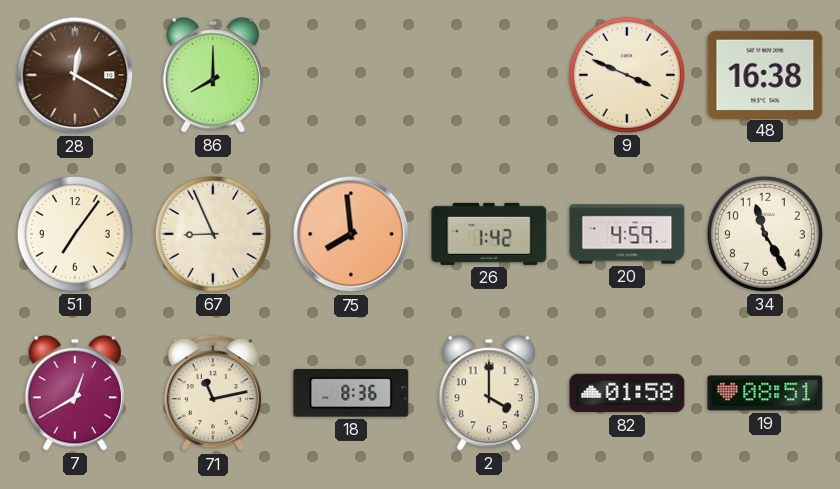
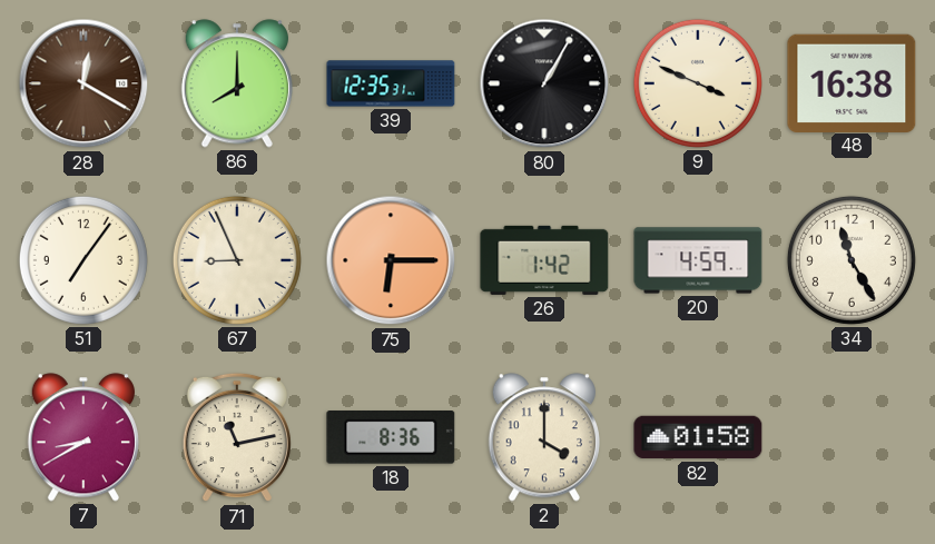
39: none -> 12:35 (391, 83)
80: none -> 1:05 (544, 83)
75: 7:59 -> 6:15 (391, 260)
7: 12:40 -> 8:40 (83, 437)
19: 08:51 -> none (765, 393)
